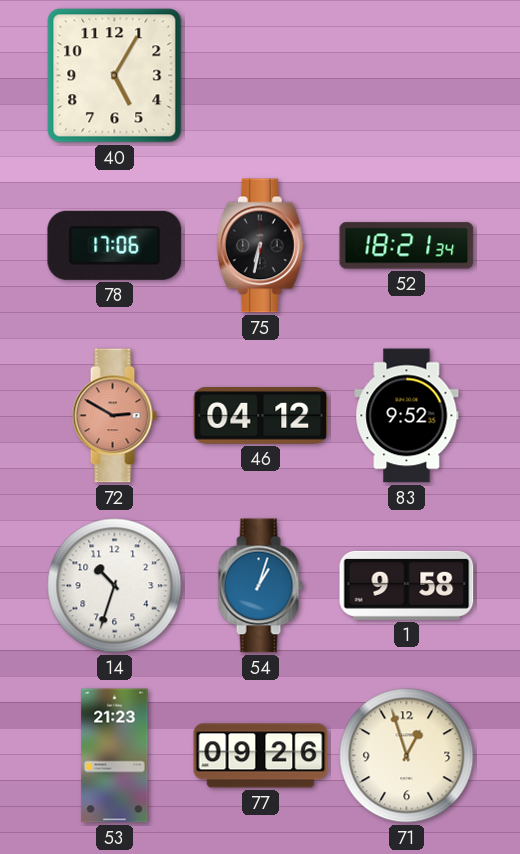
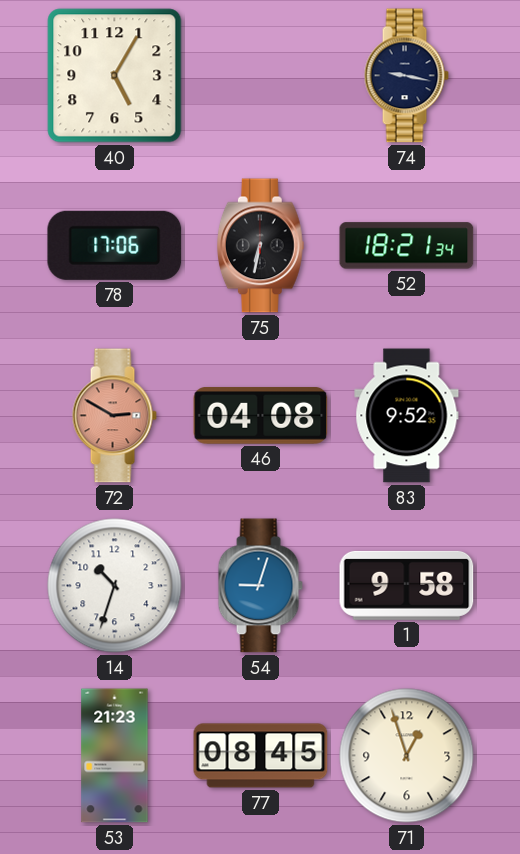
74: none -> 9:17 (406, 76)
46: 04:12 -> 04:08 (261, 416)
54: 1:03 -> 9:03 (260, 586)
77: 09:26 -> 08:45 (261, 756)
